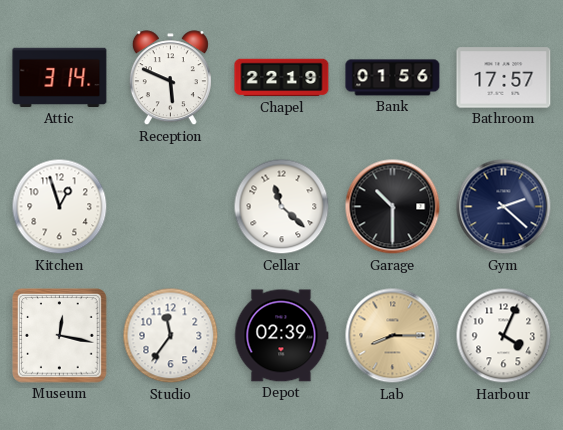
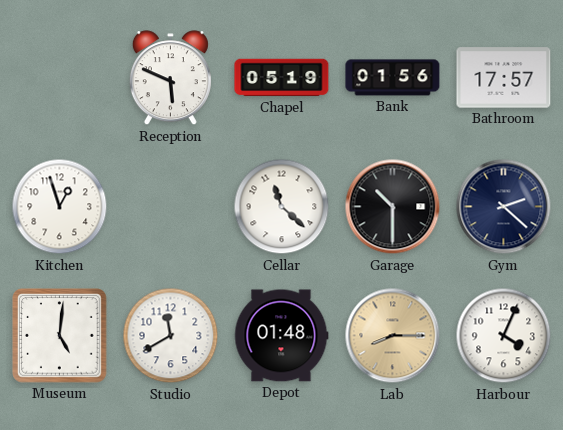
Attic: 3:14 -> none (60, 78)
Chapel: 22:19 -> 05:19 (282, 78)
Museum: 12:17 -> 5:01 (60, 336)
Studio: 11:36 -> 11:40 (171, 336)
Depot: 02:39 -> 01:48 (281, 336)
